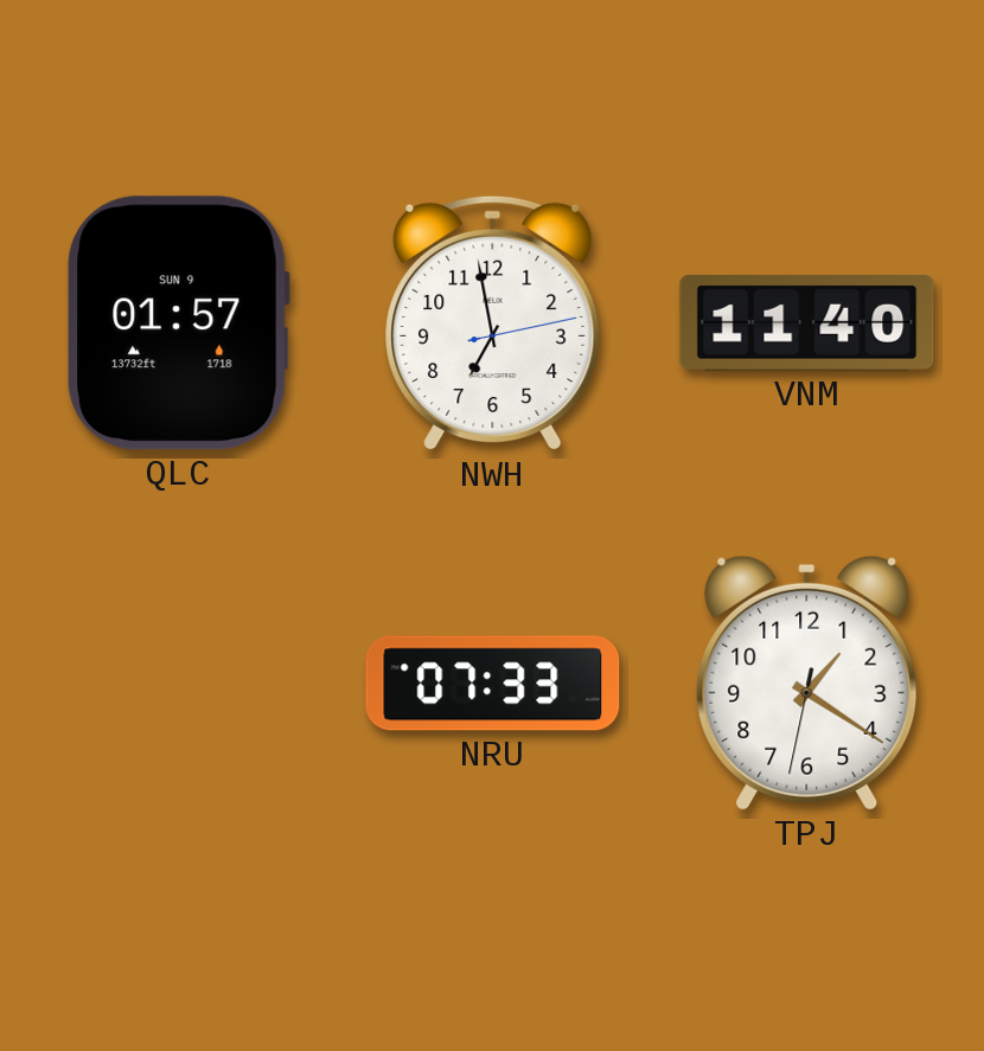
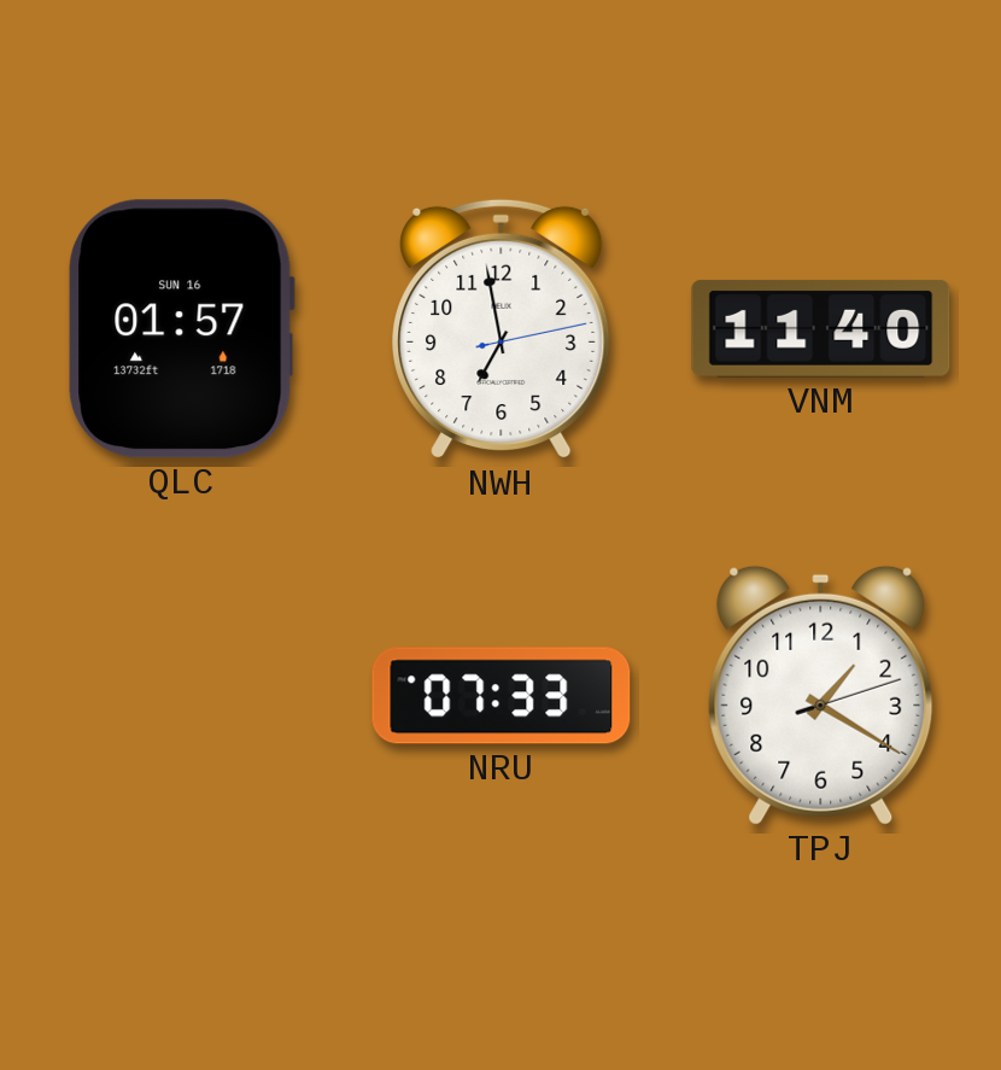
QLC date: SUN 9 -> SUN 16 (181, 329)
TPJ: 1:20:32 -> 1:20:12 (821, 695)
